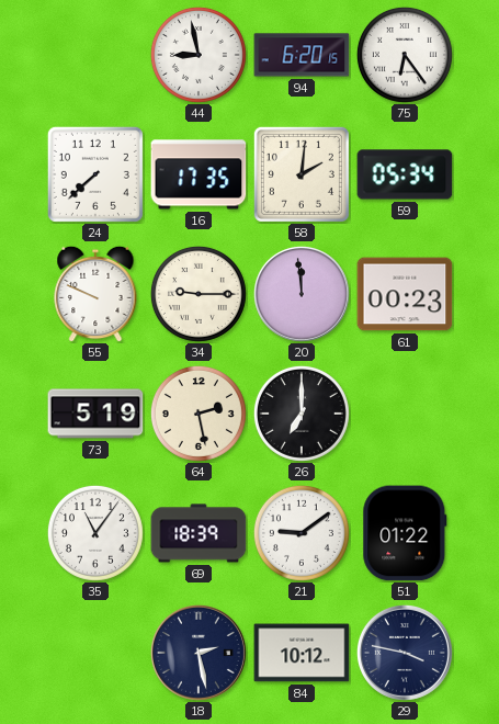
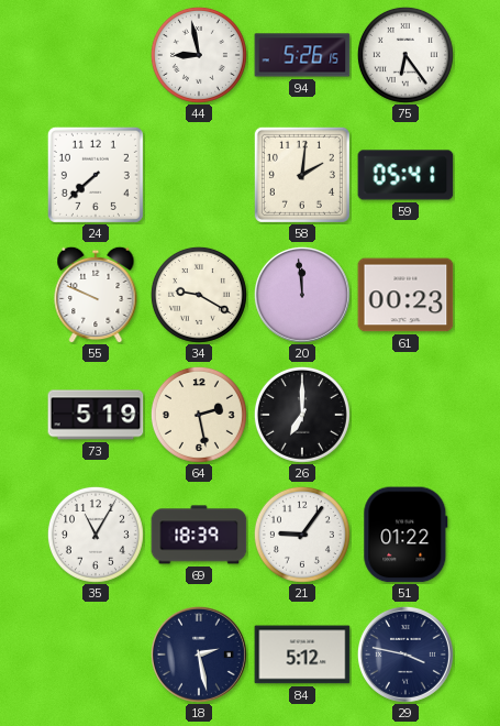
94: 6:20 -> 5:26 (302, 55)
16: 17:35 -> none (199, 174)
59: 05:34 -> 05:41 (405, 175)
34: 9:15 -> 9:20 (199, 295)
35: 11:06 -> 11:05 (96, 535)
21: 9:09 -> 9:06 (302, 535)
84: 10:12 -> 5:12 (302, 654)
